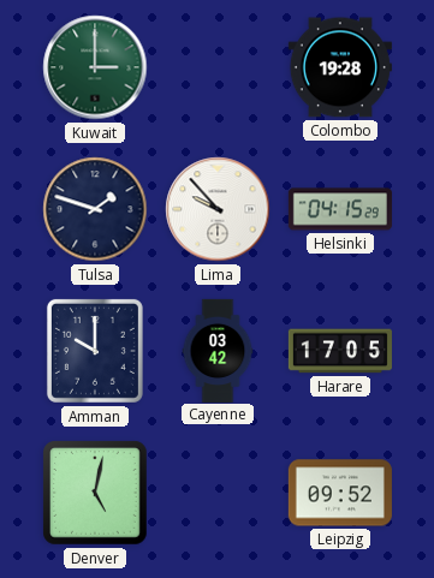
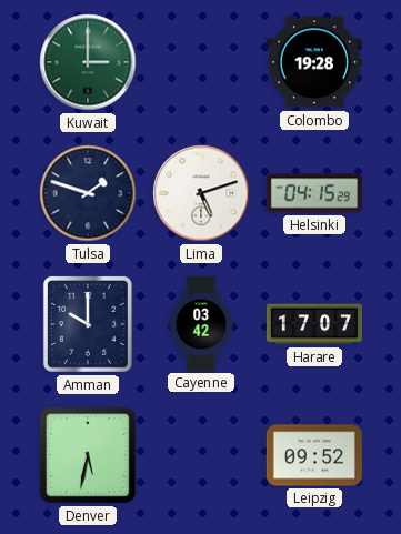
Lima: 9:53 -> 5:12 (201, 193)
Harare: 17:05 -> 17:07 (314, 324)
Denver: 5:02 -> 5:32 (88, 455)
